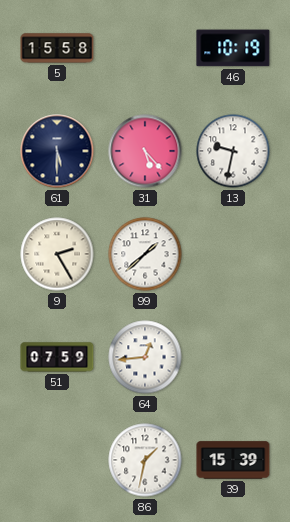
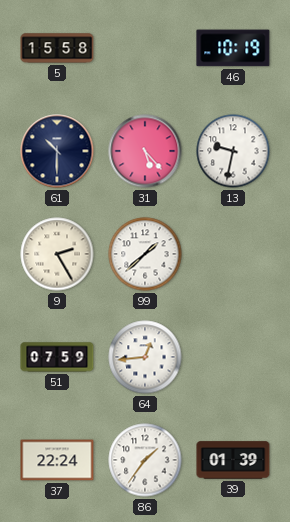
61: 5:30 -> 10:30 (57, 151)
37: none -> 22:24 (57, 460)
86: 1:32 -> 1:36 (145, 460)
39: 15:39 -> 01:39 (233, 460)
